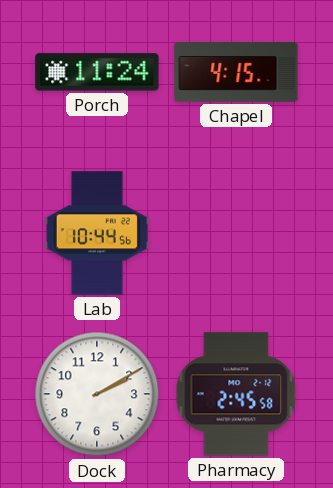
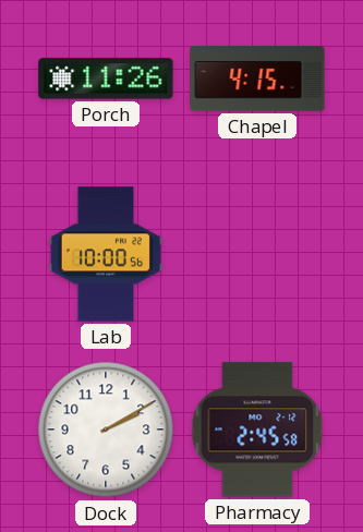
Porch: 11:24 -> 11:26 (106, 78)
Lab: 10:44 -> 10:00 (106, 254)
